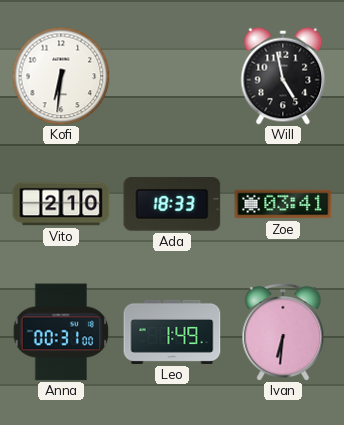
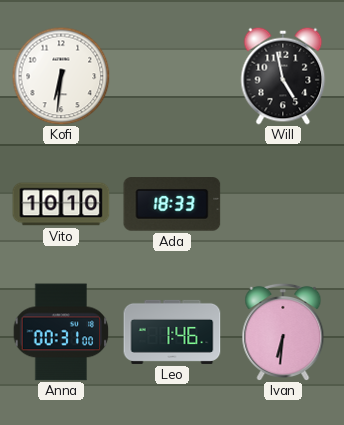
Vito: 2:10 -> 10:10 (61, 204)
Zoe: 03:41 -> none (283, 204)
Leo: 1:49 -> 1:46 (172, 332)
